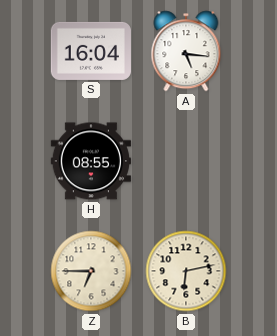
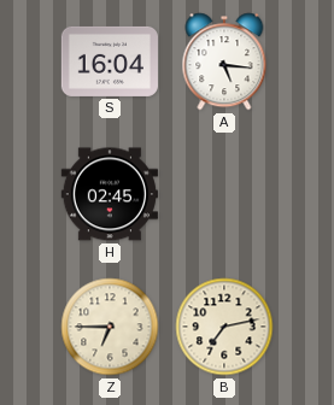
H: 08:55 -> 02:45 (110, 194)
B: 6:13 -> 7:13 (224, 327)
